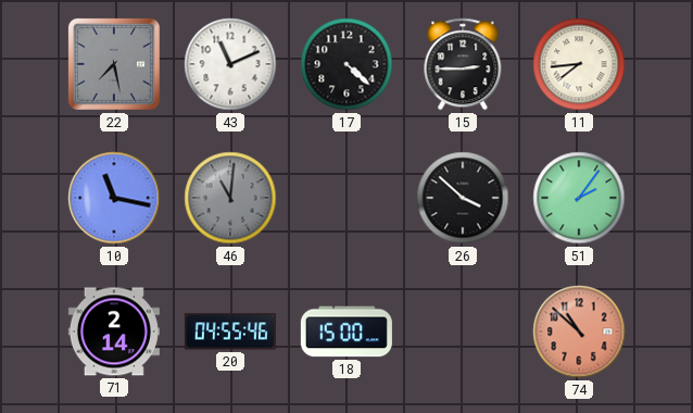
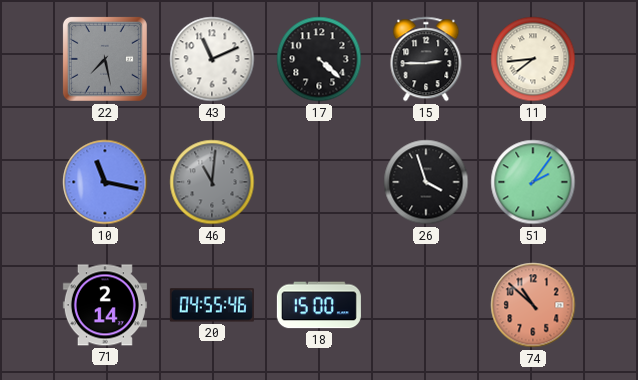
26: 3:52 -> 3:57 (426, 182)
